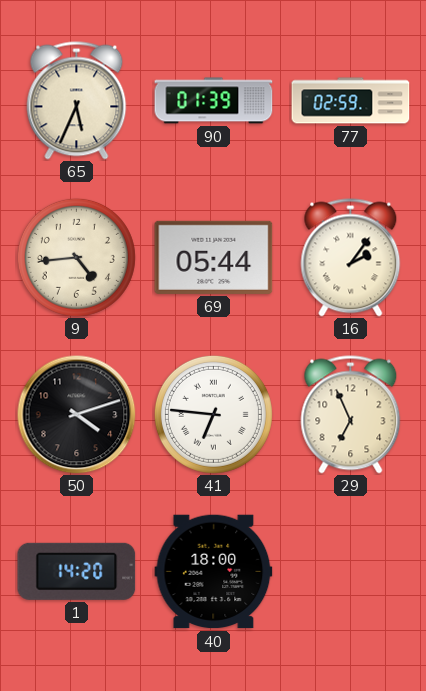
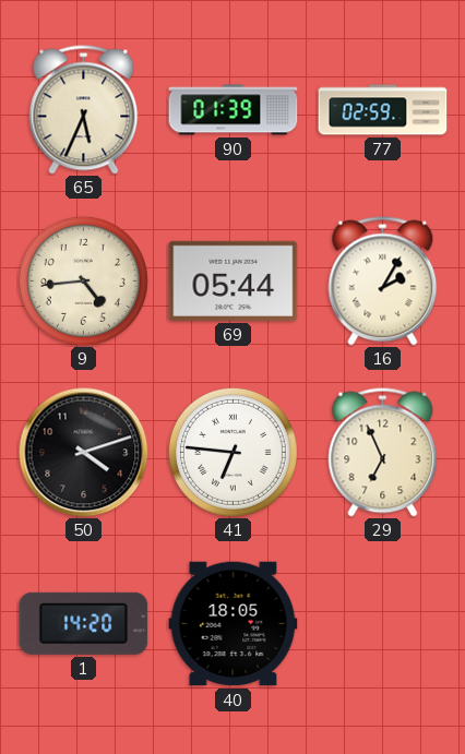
16: 2:06 -> 2:05 (383, 282)
40: 18:00 -> 18:05 (234, 624)
